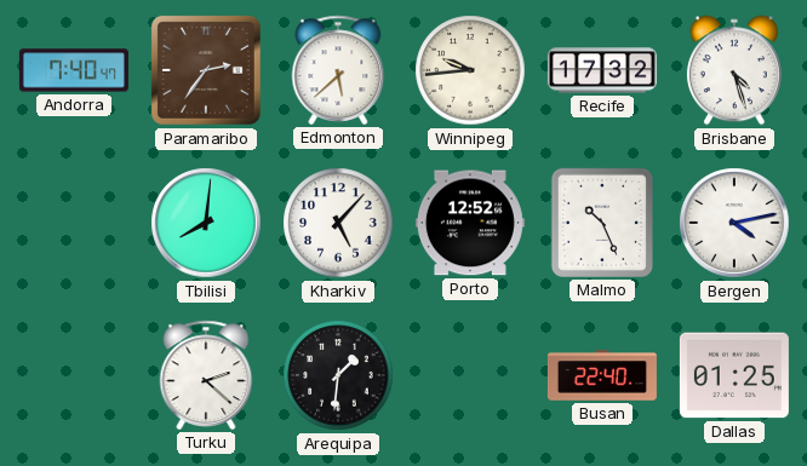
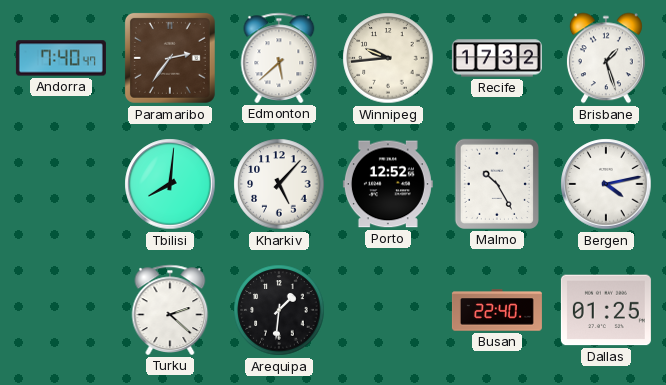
Brisbane: 4:27 -> 1:27 (606, 58)
Malmo: 10:26 -> 10:25 (497, 184)
